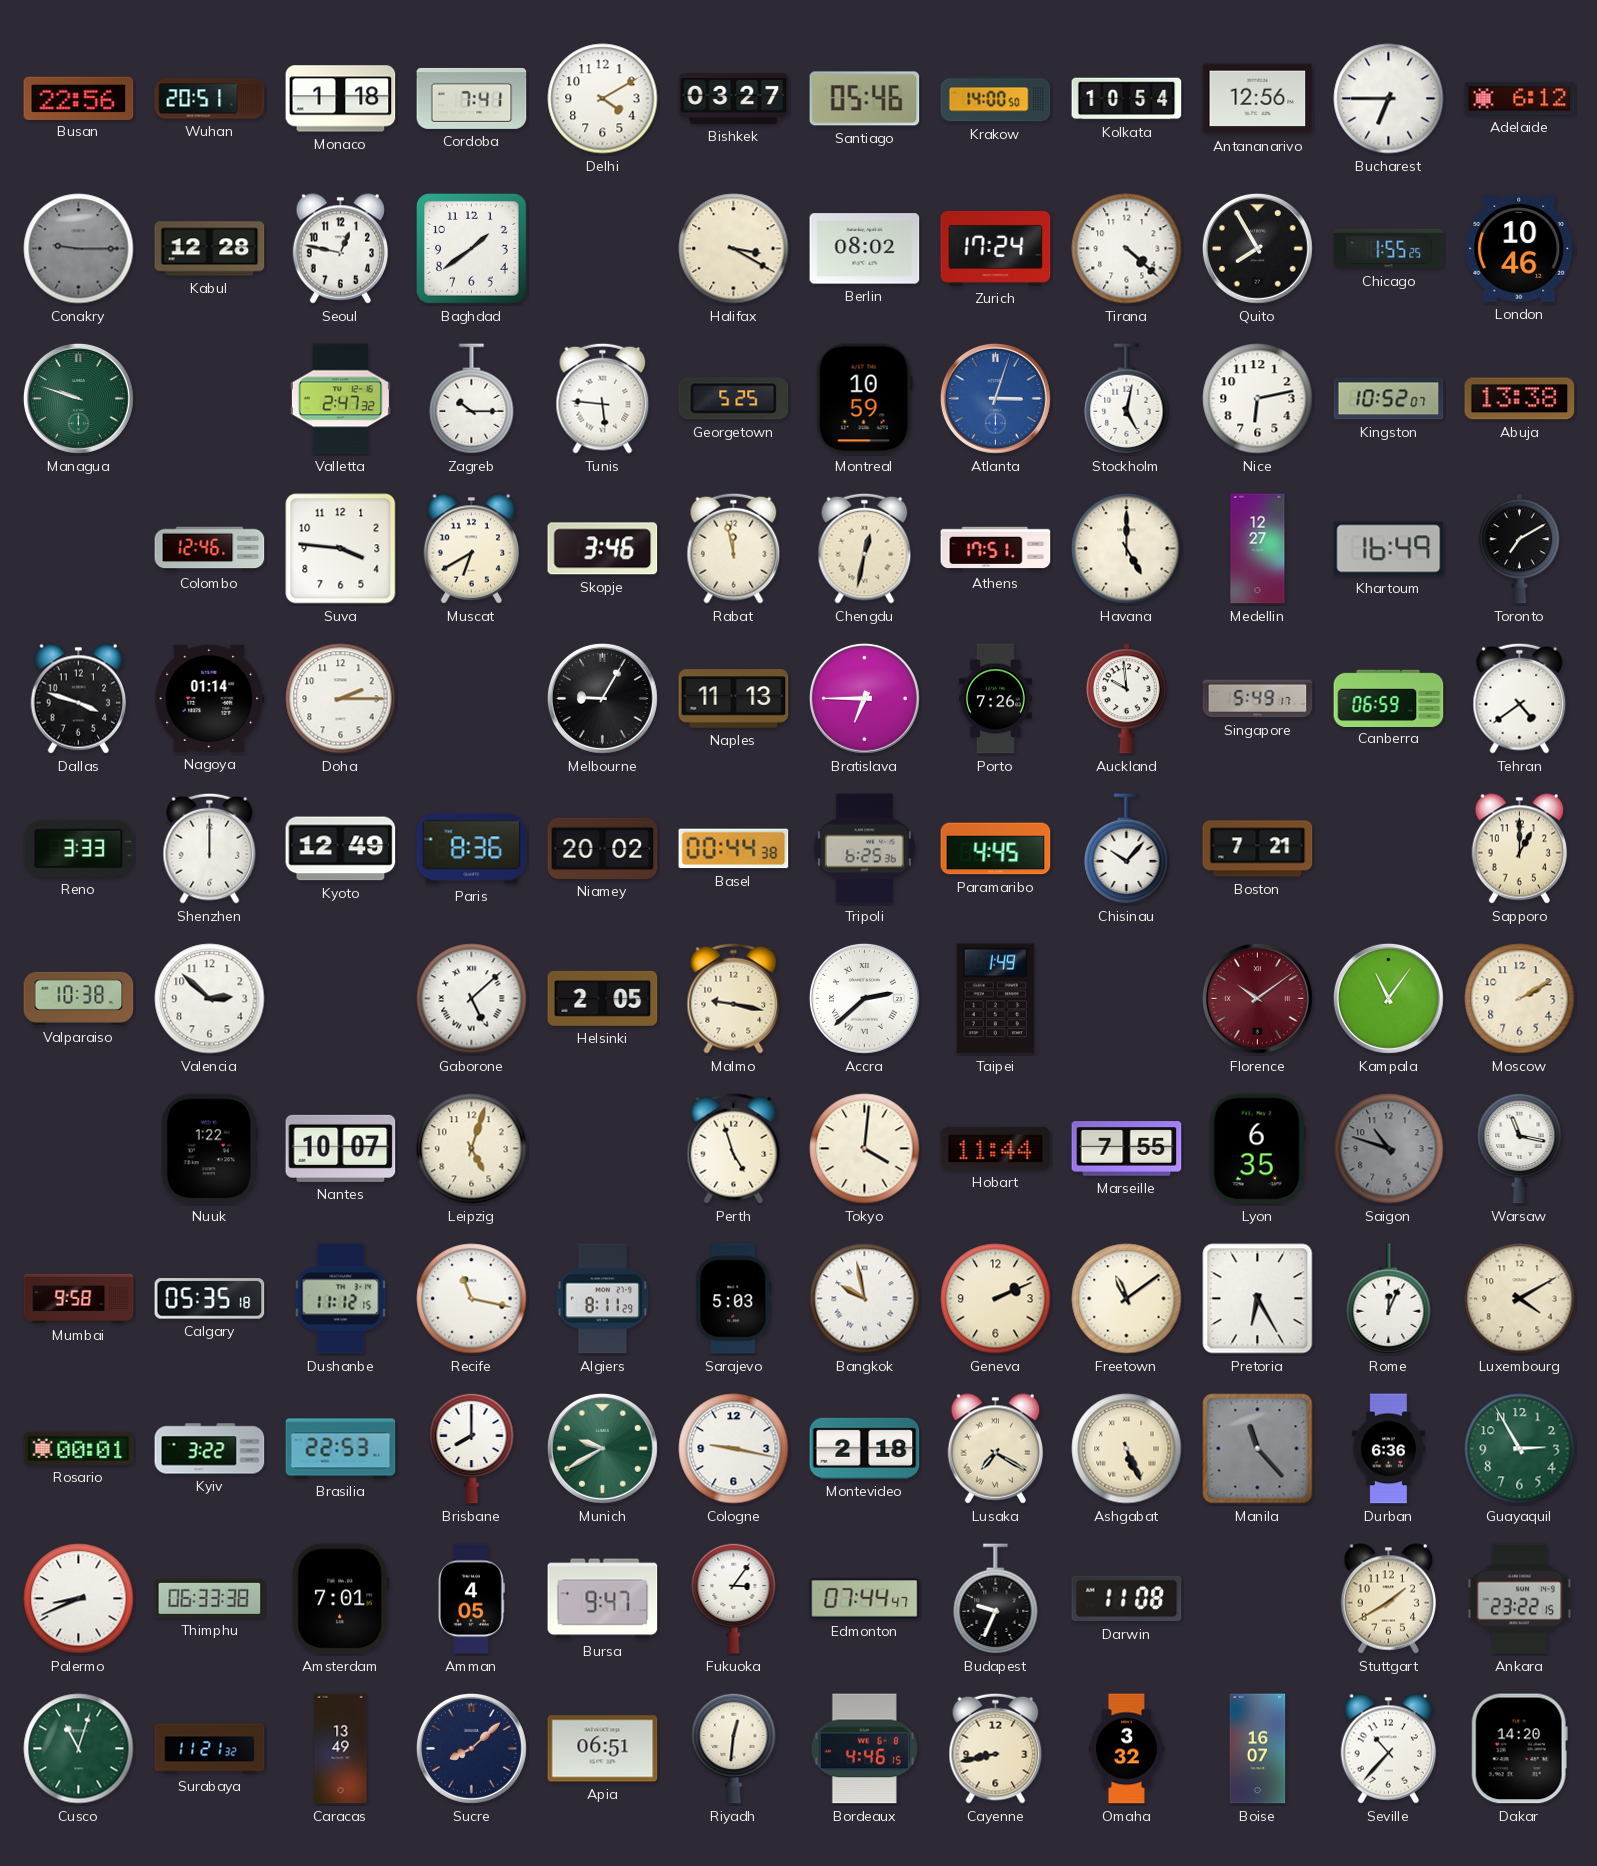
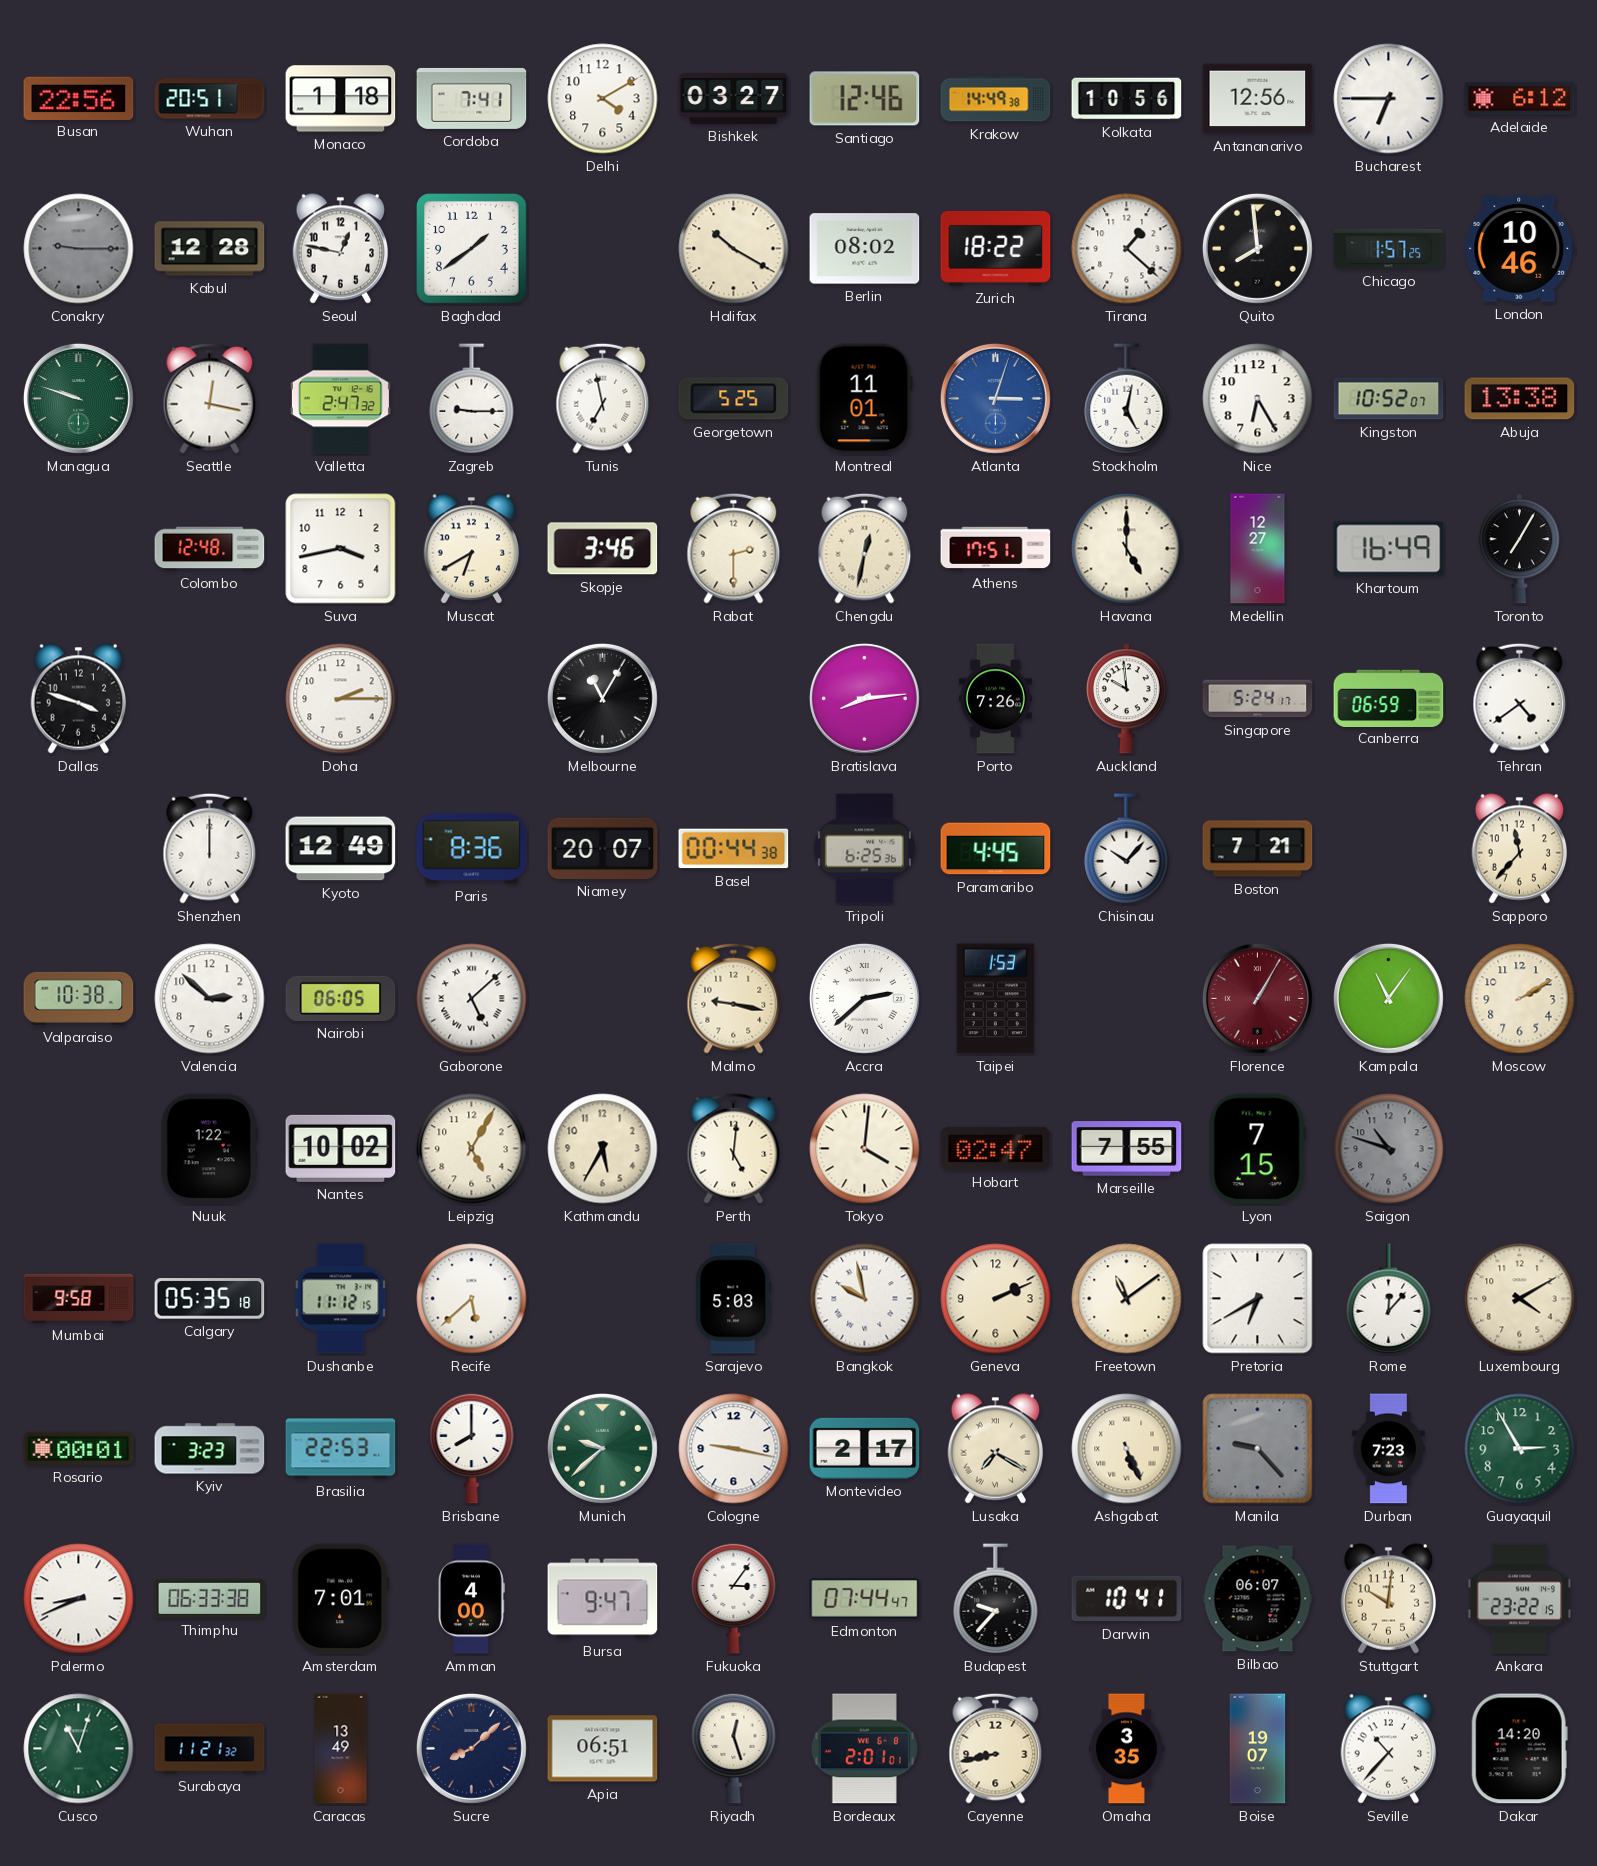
Santiago: 05:46 -> 12:46 (865, 99)
Krakow: 14:00 -> 14:49 (996, 99)
Kolkata: 10:54 -> 10:56 (1127, 99)
Halifax: 3:20 -> 10:20 (734, 249)
Zurich: 17:24 -> 18:22 (996, 248)
Tirana: 4:22 -> 1:22 (1127, 249)
Quito: 7:55 -> 7:59 (1257, 248)
Chicago: 1:55 -> 1:57 (1389, 249)
Seattle: none -> 12:17 (210, 398)
Zagreb: 10:15 -> 9:15 (472, 399)
Tunis: 5:46 -> 6:58 (603, 398)
Montreal: 10:59 -> 11:01 (864, 399)
Nice: 6:13 -> 6:25 (1258, 399)
Colombo: 12:46 -> 12:48 (210, 549)
Suva: 3:46 -> 3:43 (341, 549)
Rabat: 11:58 -> 2:30 (734, 548)
Toronto: 7:10 -> 7:05 (1519, 549)
Nagoya: 01:14 -> none (210, 698)
Melbourne: 9:05 -> 11:05 (602, 698)
Naples: 11:13 -> none (734, 699)
Bratislava: 6:45 -> 8:14 (864, 698)
Singapore: 5:49 -> 5:24 (1258, 699)
Reno: 3:33 -> none (79, 848)
Niamey: 20:02 -> 20:07 (603, 848)
Sapporo: 1:00 -> 11:37 (1520, 849)
Nairobi: none -> 06:05 (341, 998)
Helsinki: 2:05 -> none (603, 998)
Taipei: 1:49 -> 1:53 (996, 999)
Florence: 10:09 -> 1:05 (1257, 998)
Nantes: 10:07 -> 10:02 (341, 1148)
Leipzig: 5:03 -> 5:05 (472, 1149)
Kathmandu: none -> 5:35 (603, 1149)
Perth: 4:57 -> 5:01 (734, 1148)
Hobart: 11:44 -> 02:47 (996, 1148)
Lyon: 6:35 -> 7:15 (1257, 1149)
Warsaw: 11:17 -> none (1520, 1148)
Recife: 11:17 -> 5:38 (472, 1299)
Algiers: 8:11 -> none (602, 1299)
Pretoria: 6:25 -> 6:40 (1258, 1299)
Rome: 12:04 -> 12:07 (1389, 1299)
Kyiv: 3:22 -> 3:23 (210, 1449)
Munich: 9:40 -> 9:38 (602, 1448)
Montevideo: 2:18 -> 2:17 (865, 1448)
Manila: 11:23 -> 9:23 (1258, 1449)
Durban: 6:36 -> 7:23 (1388, 1449)
Amman: 4:05 -> 4:00 (471, 1599)
Budapest: 9:34 -> 9:37 (996, 1599)
Darwin: 11:08 -> 10:41 (1127, 1599)
Bilbao: none -> 06:07 (1258, 1599)
Stuttgart: 1:40 -> 10:01 (1389, 1599)
Riyadh: 12:31 -> 12:27 (734, 1748)
Bordeaux: 4:46 -> 2:01 (864, 1749)
Omaha: 3:32 -> 3:35 (1126, 1749)
Boise: 16:07 -> 19:07 (1258, 1749)
